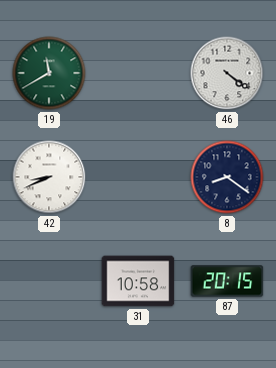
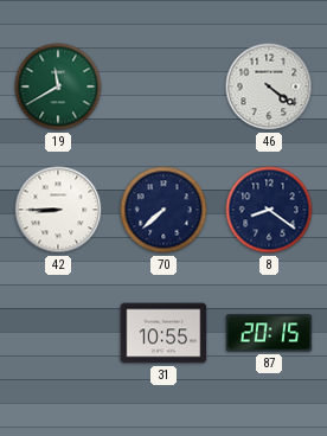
42: 8:41 -> 8:45 (58, 210)
70: none -> 7:38 (163, 210)
31: 10:58 -> 10:55 (163, 333)
